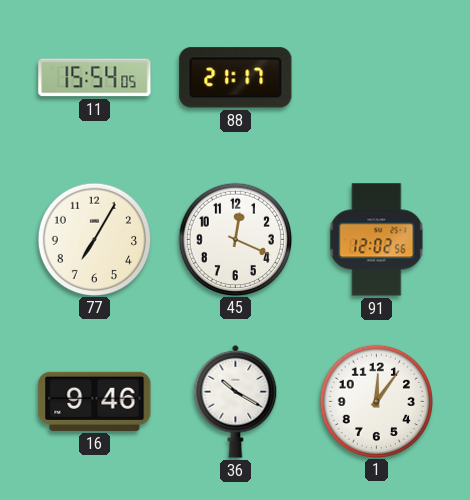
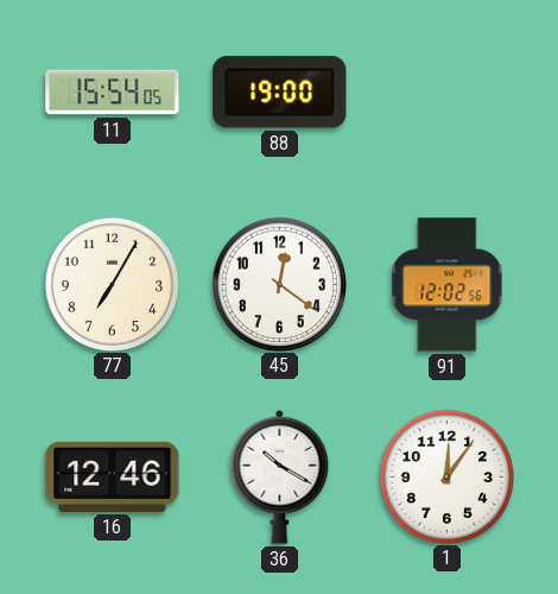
88: 21:17 -> 19:00 (280, 93)
45: 12:19 -> 12:21 (279, 284)
16: 9:46 -> 12:46 (113, 476)
